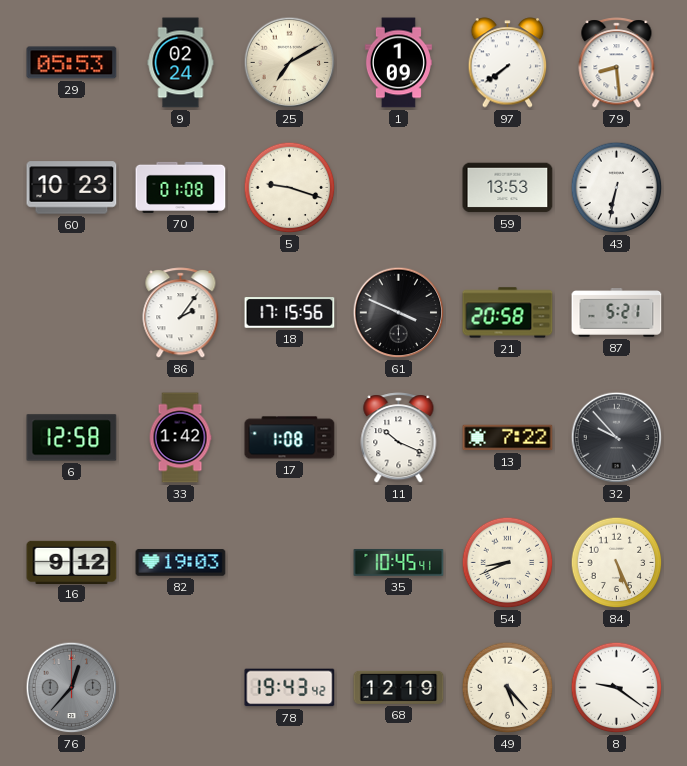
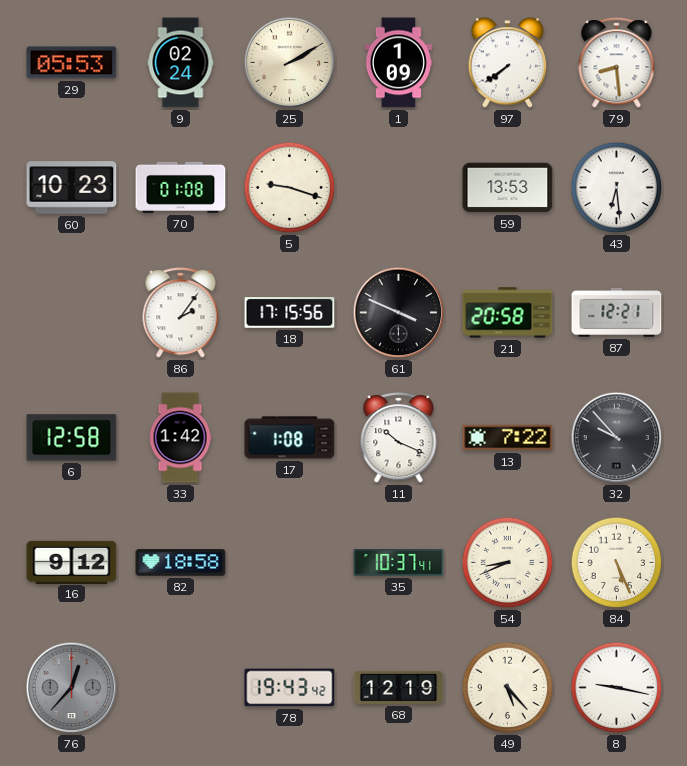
25: 7:10 -> 2:10 (290, 63)
43: 6:32 -> 6:29 (617, 188)
87: 5:21 -> 12:21 (617, 313)
82: 19:03 -> 18:58 (181, 563)
35: 10:45 -> 10:37 (399, 563)
8: 9:21 -> 9:17 (617, 688)
